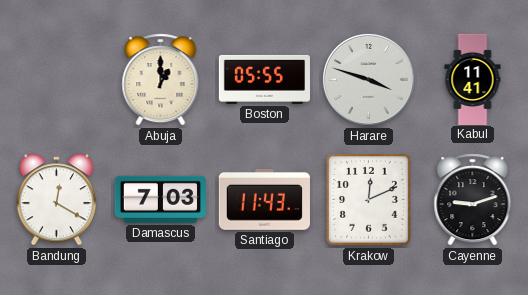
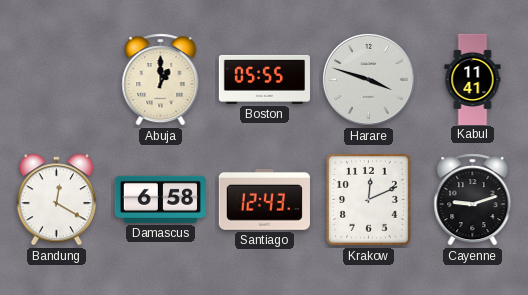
Damascus: 7:03 -> 6:58 (160, 199)
Santiago: 11:43 -> 12:43 (264, 199)
